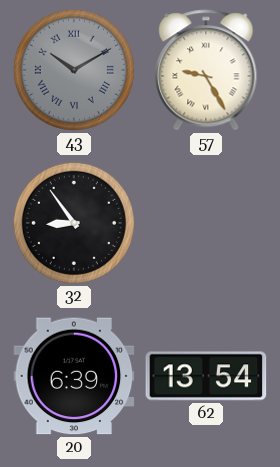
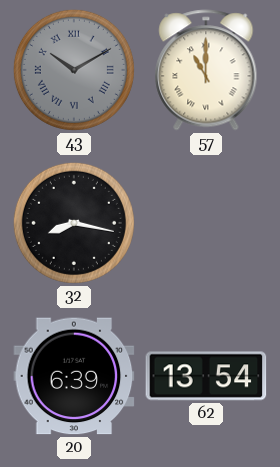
57: 9:25 -> 11:00 (206, 70)
32: 8:54 -> 8:17 (74, 223)
